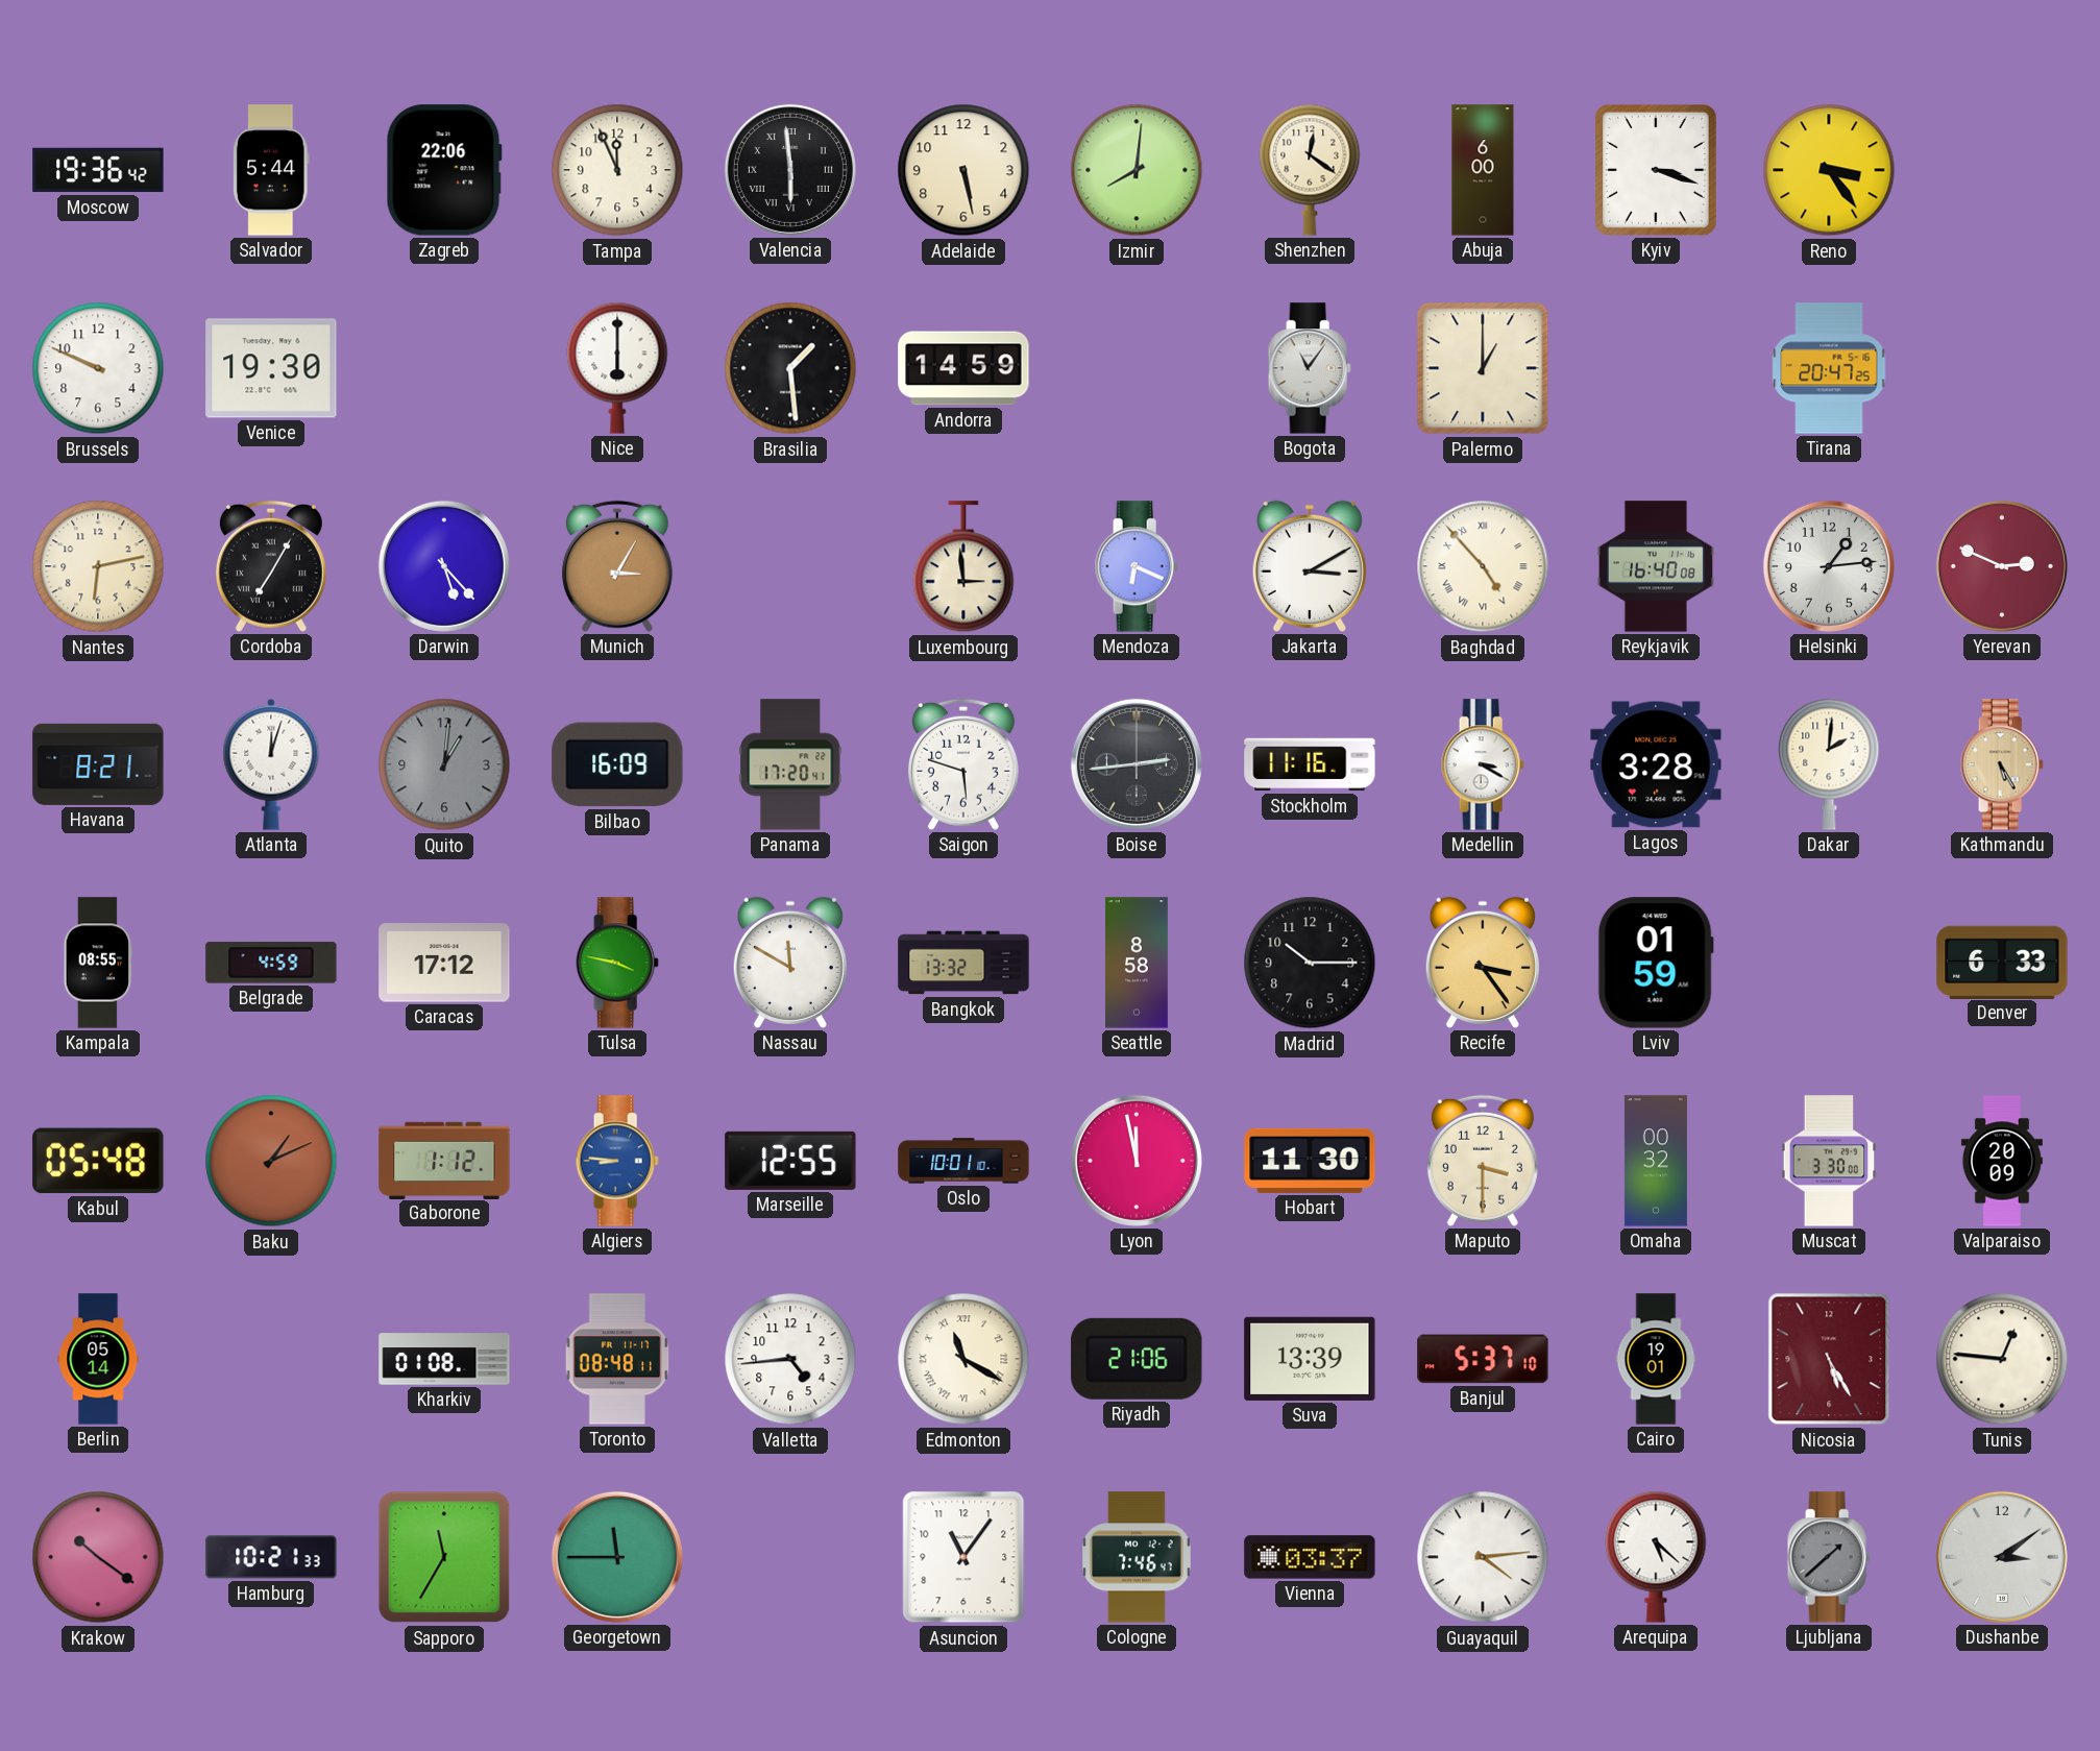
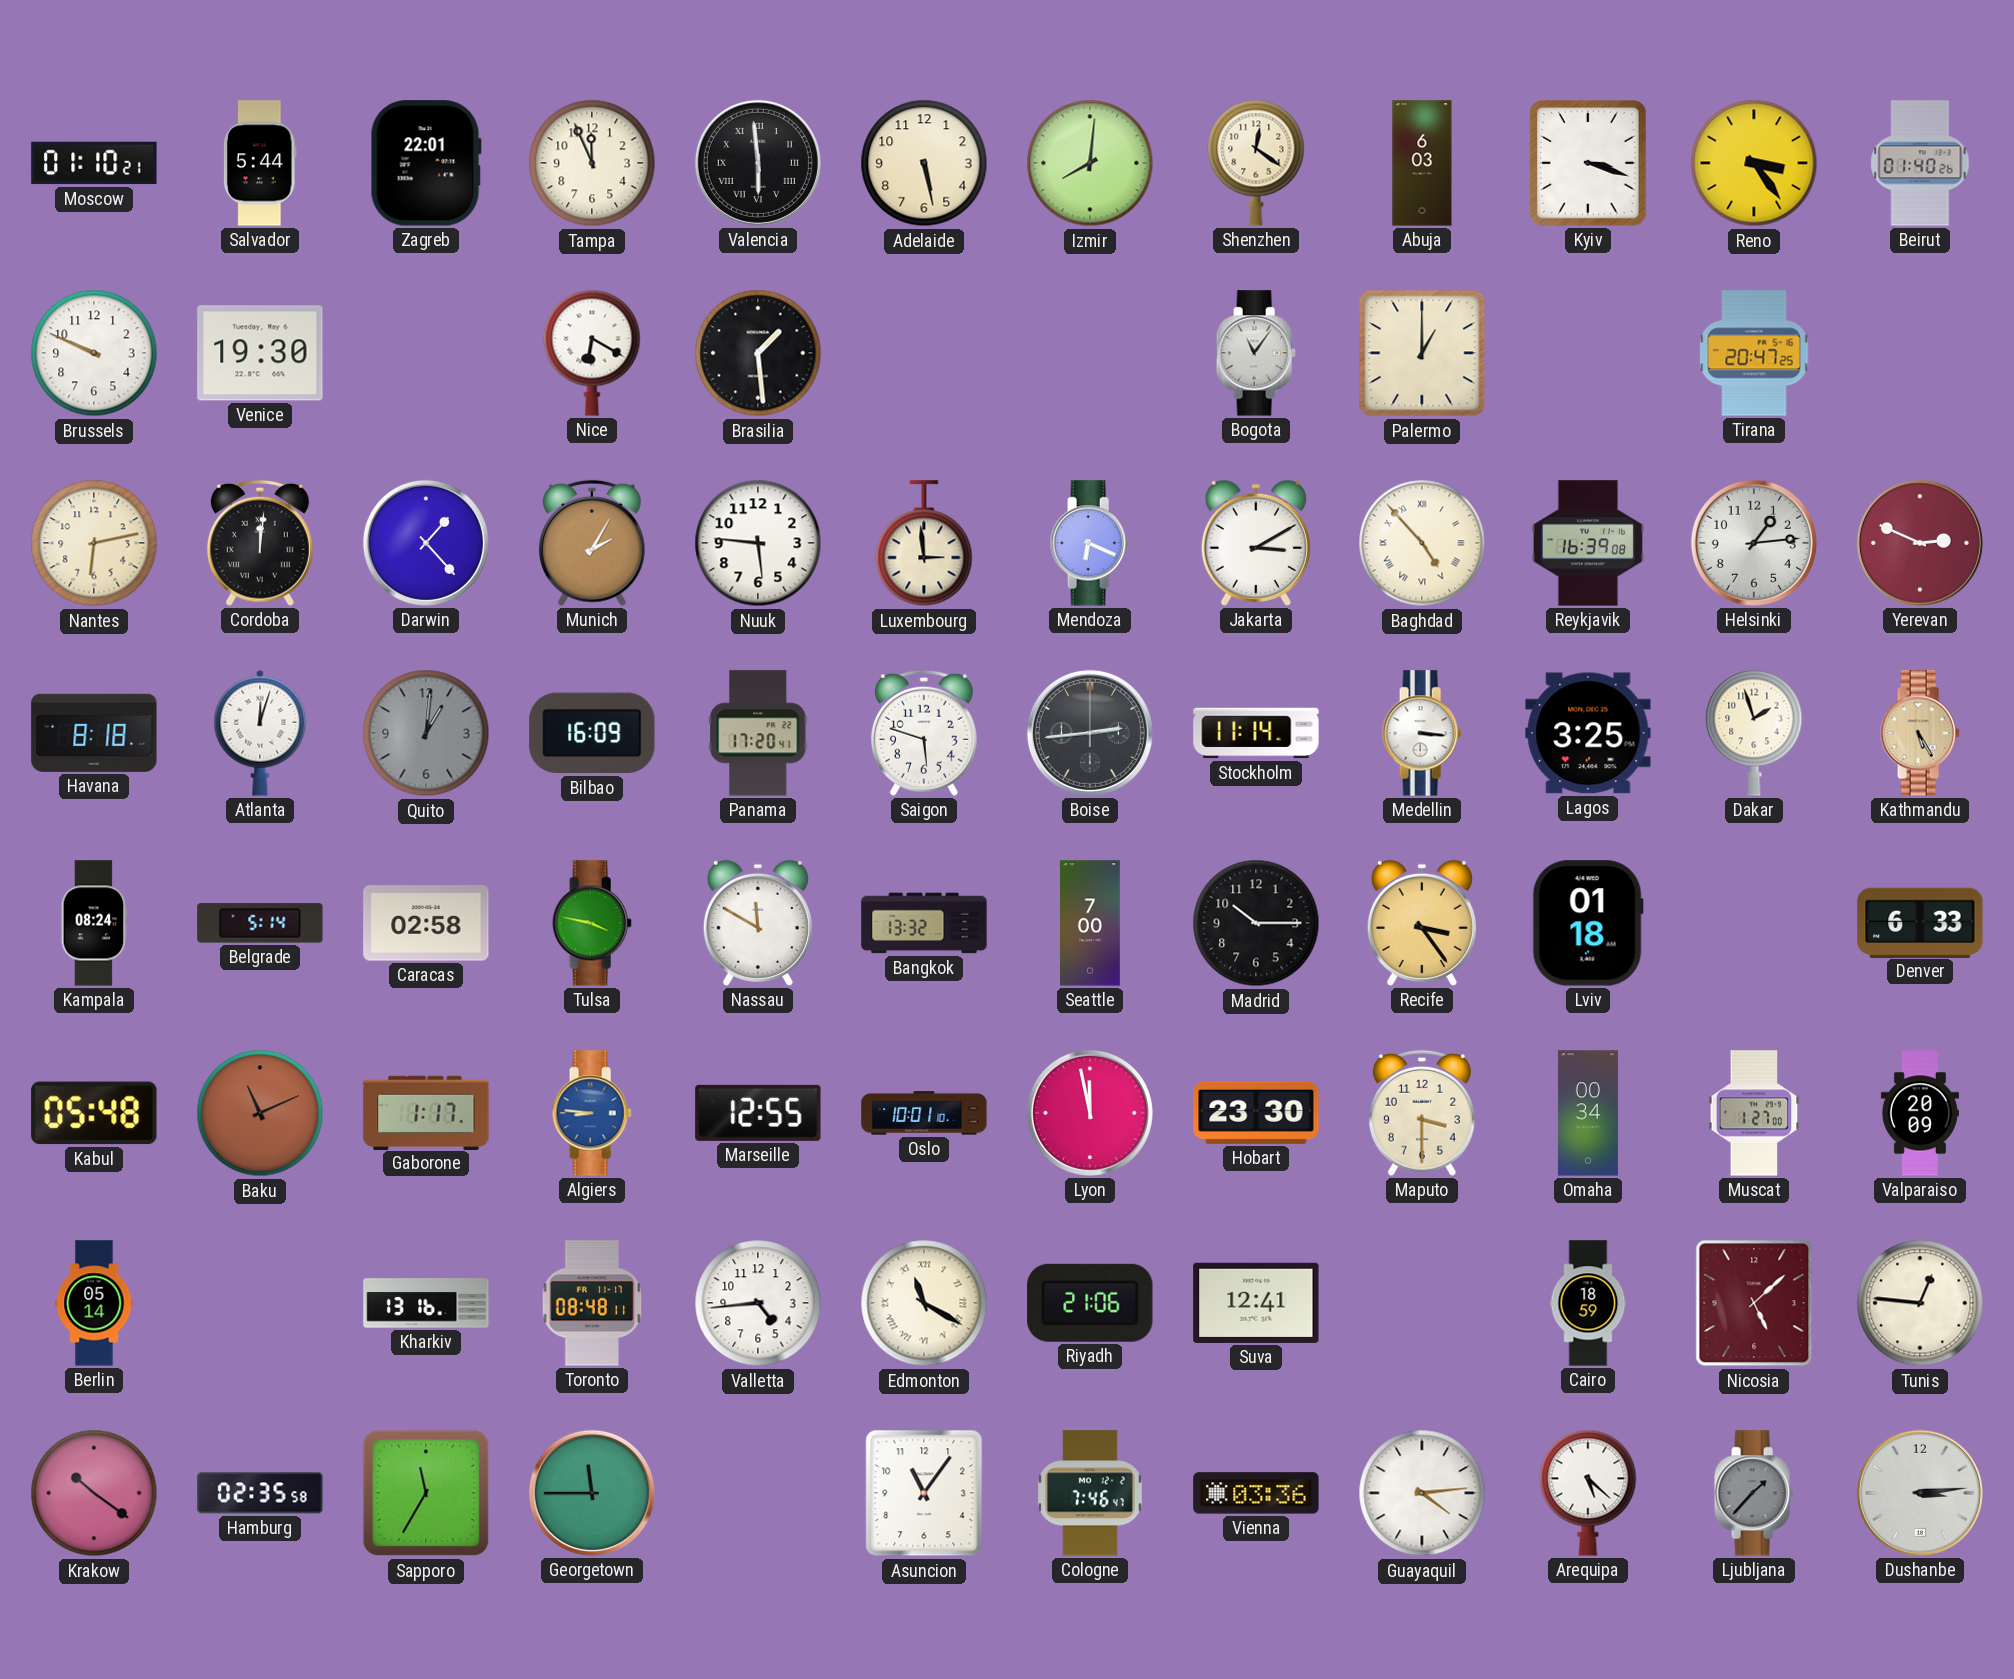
Moscow: 19:36 -> 01:10 (94, 163)
Zagreb: 22:06 -> 22:01 (426, 163)
Abuja: 6:00 -> 6:03 (1422, 163)
Beirut: none -> 01:40 (1920, 163)
Nice: 6:00 -> 6:20 (592, 353)
Andorra: 14:59 -> none (963, 368)
Cordoba: 7:05 -> 12:01 (260, 543)
Darwin: 5:23 -> 1:23 (426, 543)
Munich: 3:05 -> 2:05 (592, 543)
Nuuk: none -> 5:46 (758, 543)
Reykjavik: 16:40 -> 16:39 (1587, 543)
Havana: 8:21 -> 8:18 (94, 733)
Stockholm: 11:16 -> 11:14 (1256, 733)
Medellin: 3:20 -> 3:16 (1422, 733)
Lagos: 3:28 -> 3:25 (1588, 733)
Dakar: 2:01 -> 1:57 (1754, 733)
Kampala: 08:55 -> 08:24 (94, 923)
Belgrade: 4:59 -> 5:14 (260, 923)
Caracas: 17:12 -> 02:58 (426, 923)
Seattle: 8:58 -> 7:00 (1091, 923)
Lviv: 01:59 -> 01:18 (1588, 923)
Baku: 1:11 -> 11:11 (260, 1113)
Gaborone: 1:12 -> 1:17 (426, 1112)
Hobart: 11:30 -> 23:30 (1256, 1113)
Omaha: 00:32 -> 00:34 (1588, 1113)
Muscat: 3:30 -> 1:27 (1754, 1113)
Kharkiv: 01:08 -> 13:16 (426, 1303)
Suva: 13:39 -> 12:41 (1256, 1303)
Banjul: 5:37 -> none (1483, 1359)
Cairo: 19:01 -> 18:59 (1588, 1303)
Nicosia: 5:25 -> 5:08 (1754, 1303)
Hamburg: 10:21 -> 02:35 (260, 1493)
Vienna: 03:37 -> 03:36 (1256, 1493)
Ljubljana: 1:38 -> 1:37 (1754, 1493)
Dushanbe: 3:09 -> 3:14 (1920, 1493)
